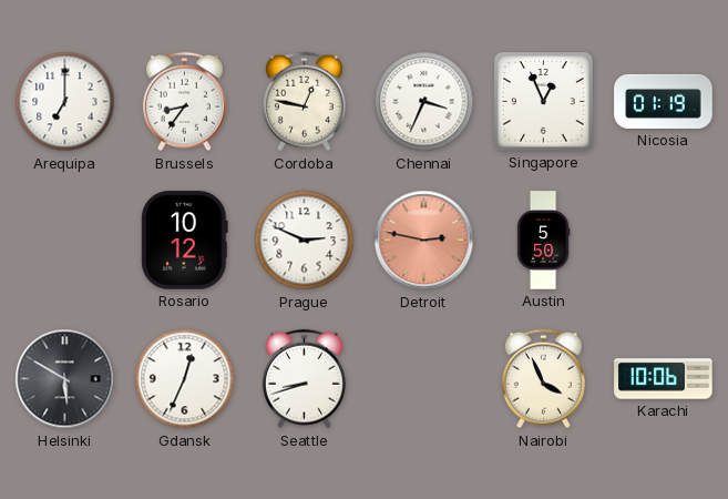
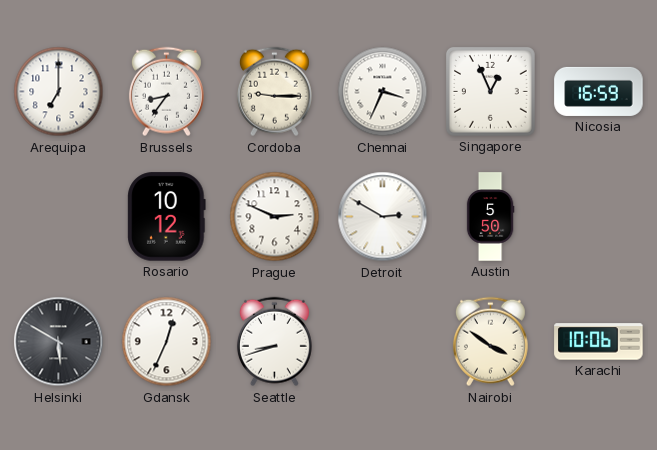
Cordoba: 12:47 -> 9:15 (274, 92)
Nicosia: 01:19 -> 16:59 (599, 91)
Detroit: 2:47 -> 2:50 (383, 217)
Detroit dial: salmon -> white (383, 217)
Nairobi: 3:56 -> 3:51 (490, 342)
